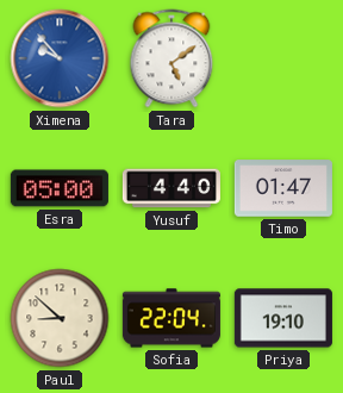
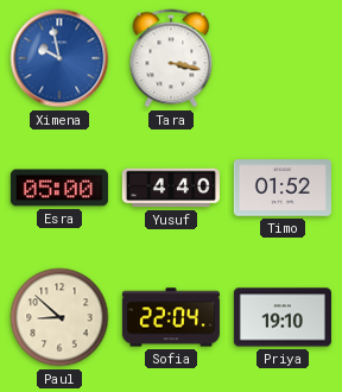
Ximena: 9:53 -> 9:58 (59, 58)
Tara: 5:09 -> 3:17 (171, 58)
Timo: 01:47 -> 01:52 (283, 188)
